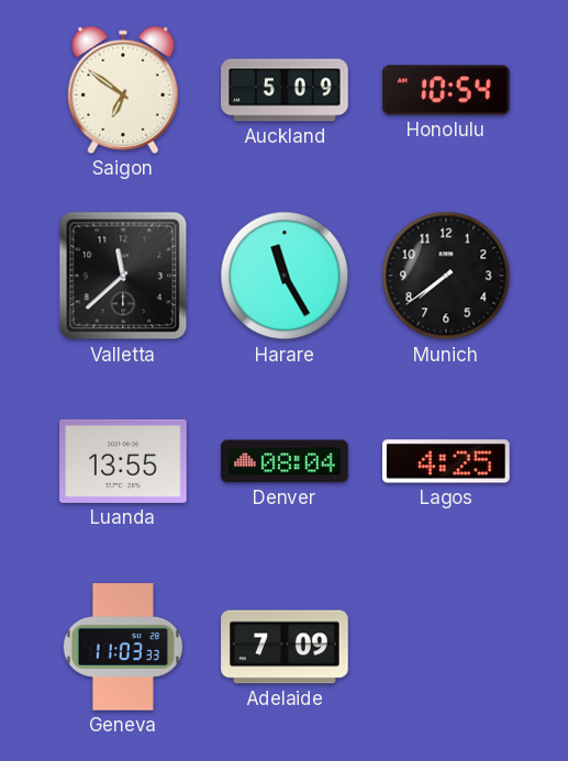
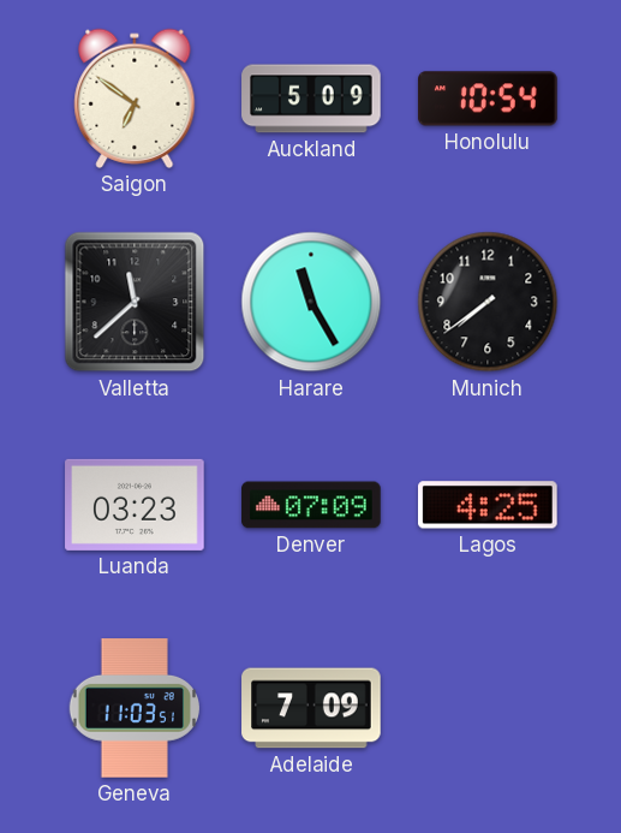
Luanda: 13:55 -> 03:23 (135, 505)
Denver: 08:04 -> 07:09 (311, 505)
Geneva: 11:03:33 -> 11:03:51 (133, 708)
